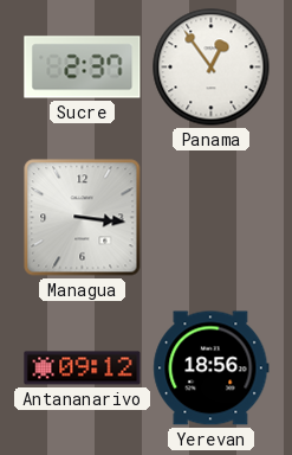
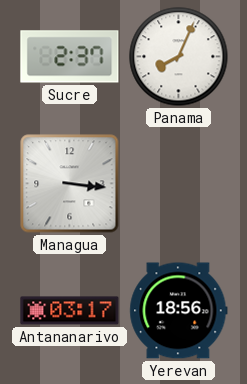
Panama: 12:54 -> 8:04 (179, 57)
Antananarivo: 09:12 -> 03:17 (70, 311)
